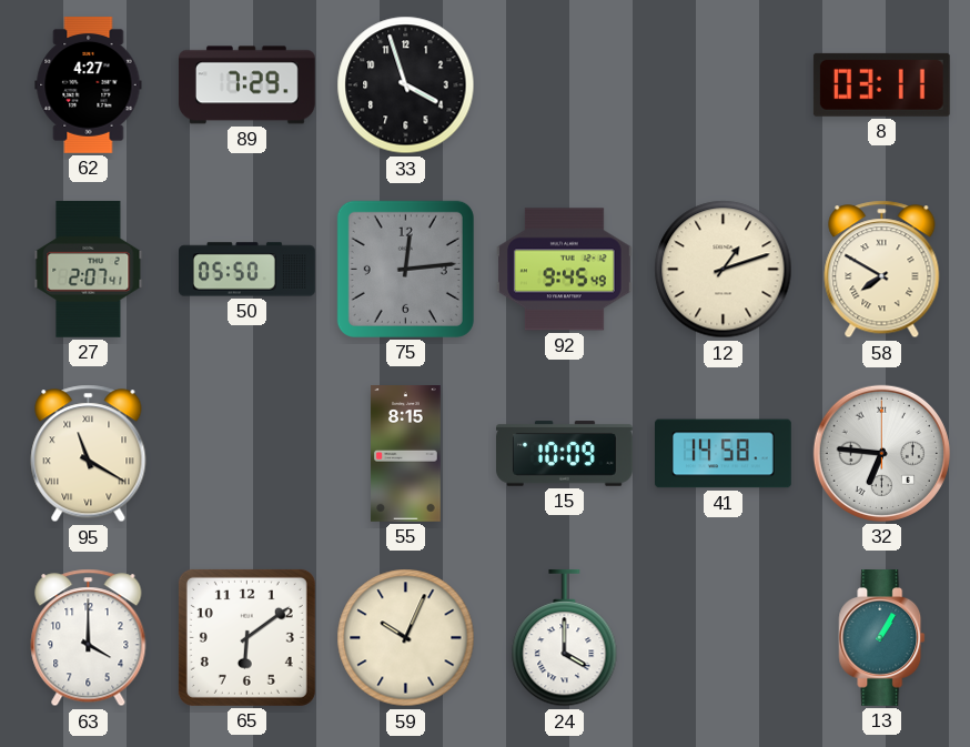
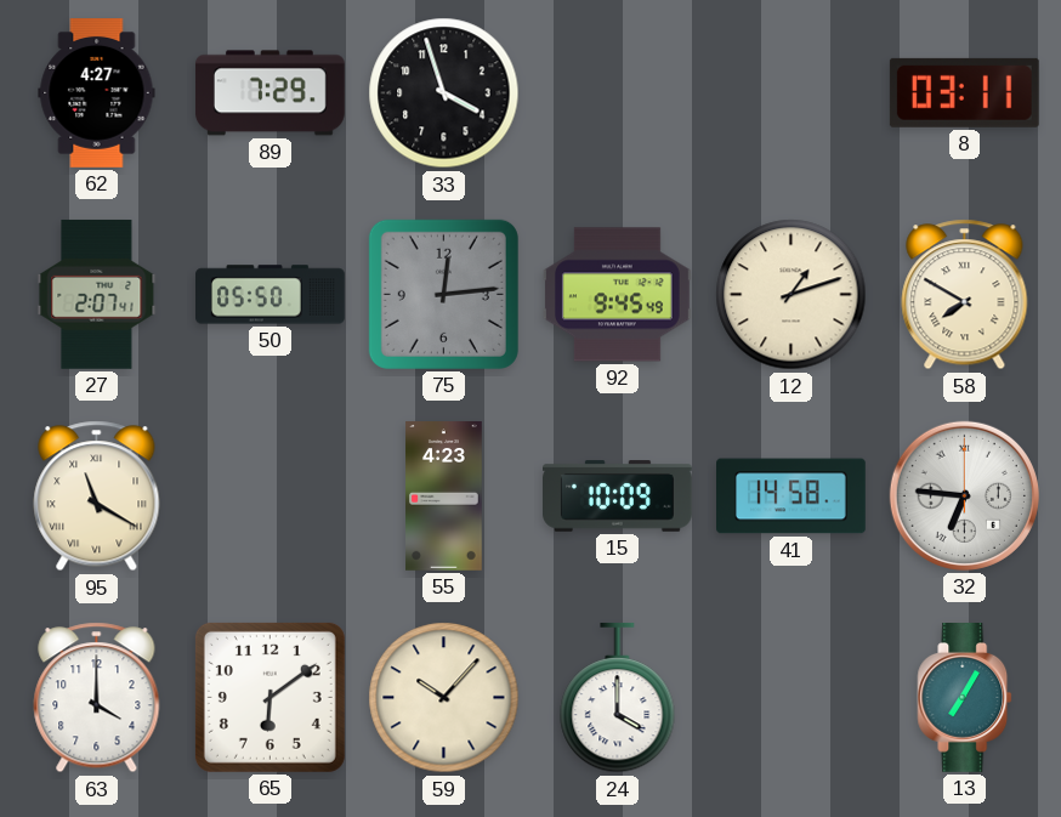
55: 8:15 -> 4:23 (444, 497)
59: 10:04 -> 10:07 (444, 698)
13: 1:05 -> 7:05 (965, 698)
